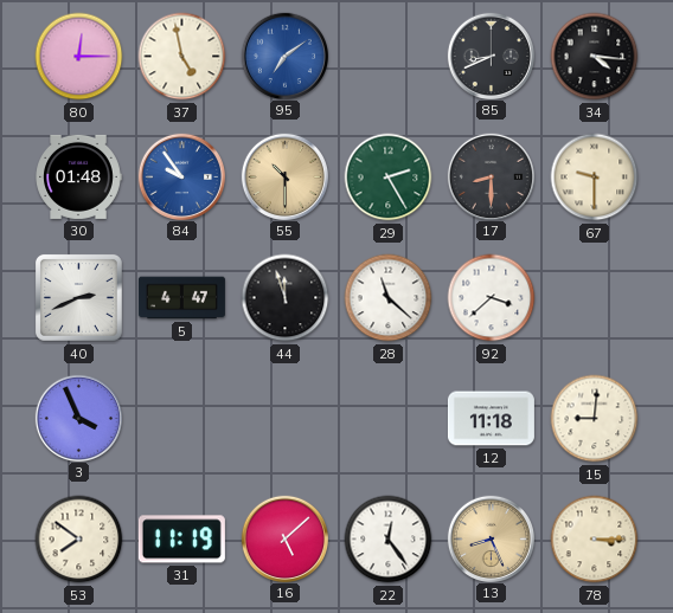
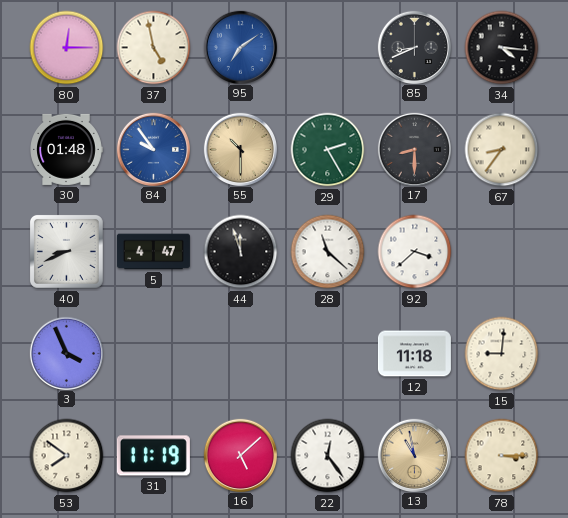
67: 9:30 -> 8:36 (502, 150)
40: 2:41 -> 8:41 (66, 251)
13: 8:26 -> 10:58 (414, 455)
